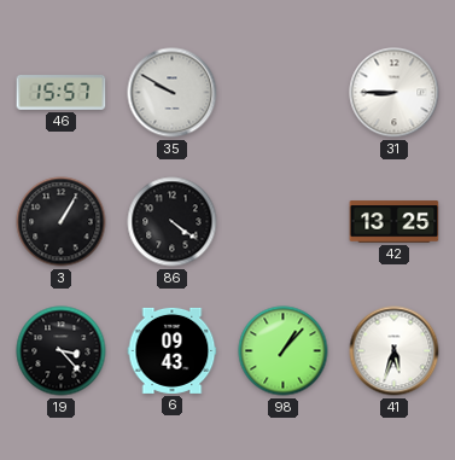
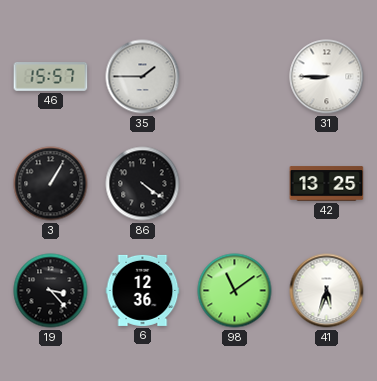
35: 9:50 -> 1:45 (143, 77)
6: 09:43 -> 12:36 (143, 290)
98: 1:07 -> 11:09 (235, 291)
